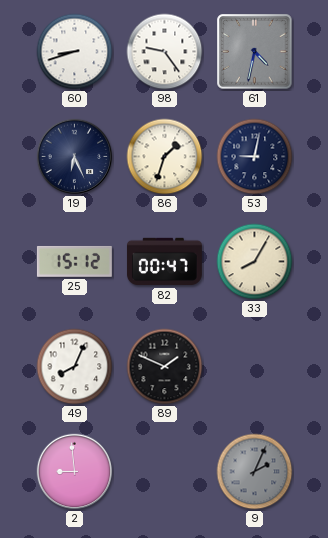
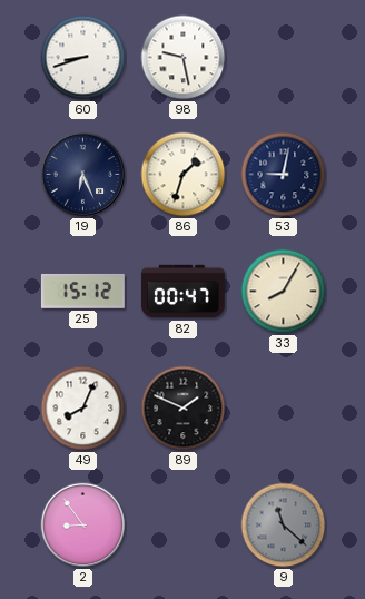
98: 9:24 -> 9:28 (184, 58)
61: 4:32 -> none (255, 52)
2: 8:59 -> 8:54 (83, 526)
9: 2:04 -> 11:22 (284, 526)
